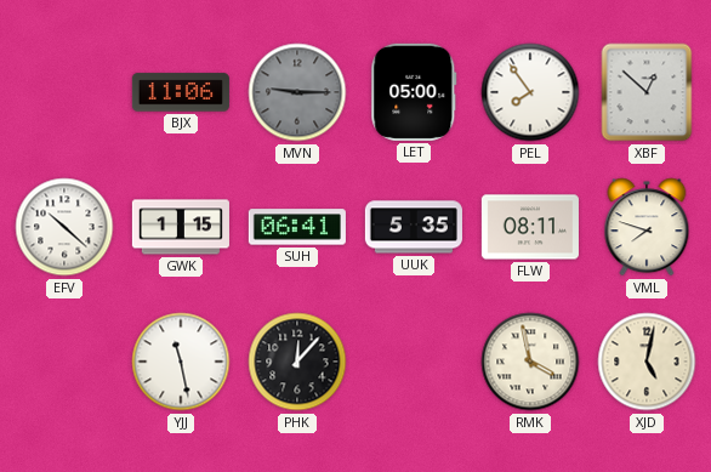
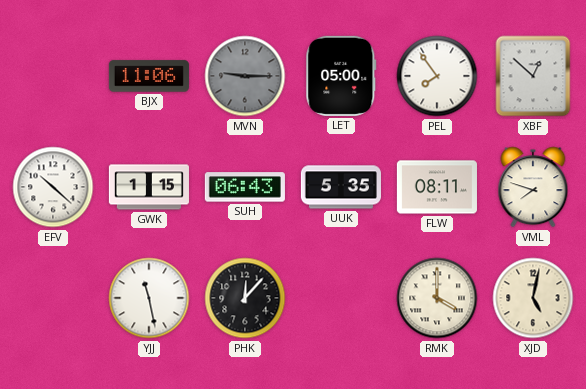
SUH: 06:41 -> 06:43 (245, 187)
RMK: 3:58 -> 4:00 (437, 298)
